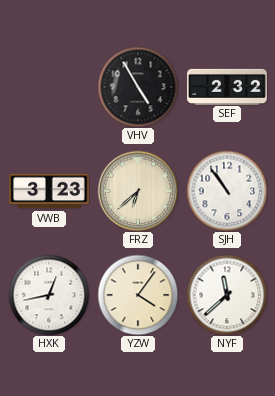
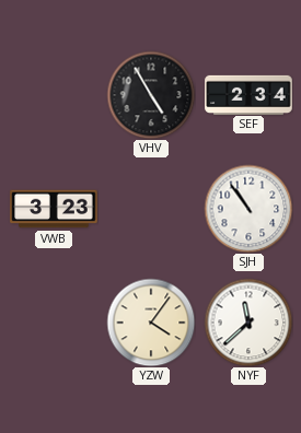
SEF: 2:32 -> 2:34 (248, 94)
FRZ: 6:38 -> none (138, 191)
HXK: 12:43 -> none (49, 295)
